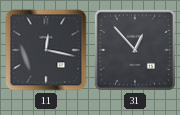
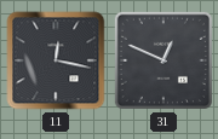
31: 12:53 -> 12:49 (163, 60)
